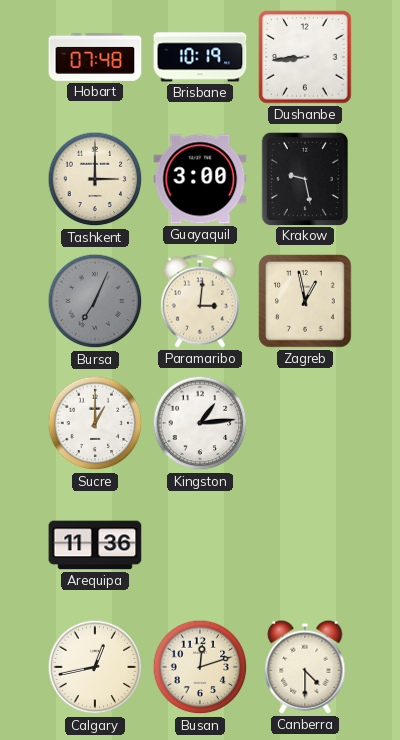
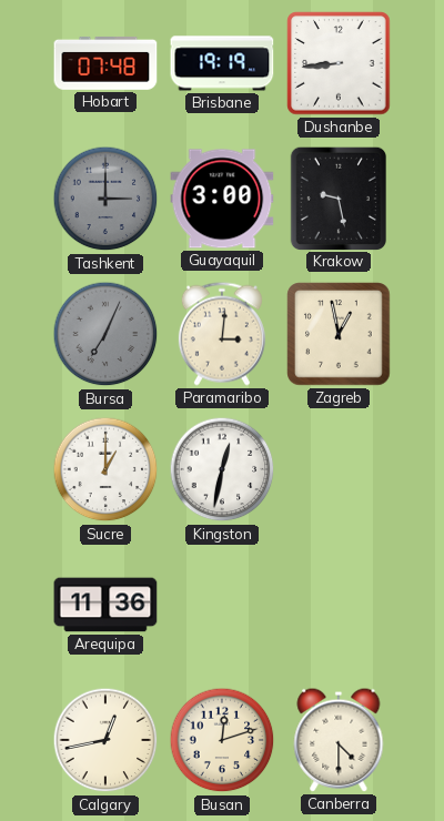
Brisbane: 10:19 -> 19:19 (222, 63)
Tashkent dial: cream -> grey (105, 199)
Kingston: 1:14 -> 12:32 (222, 469)
